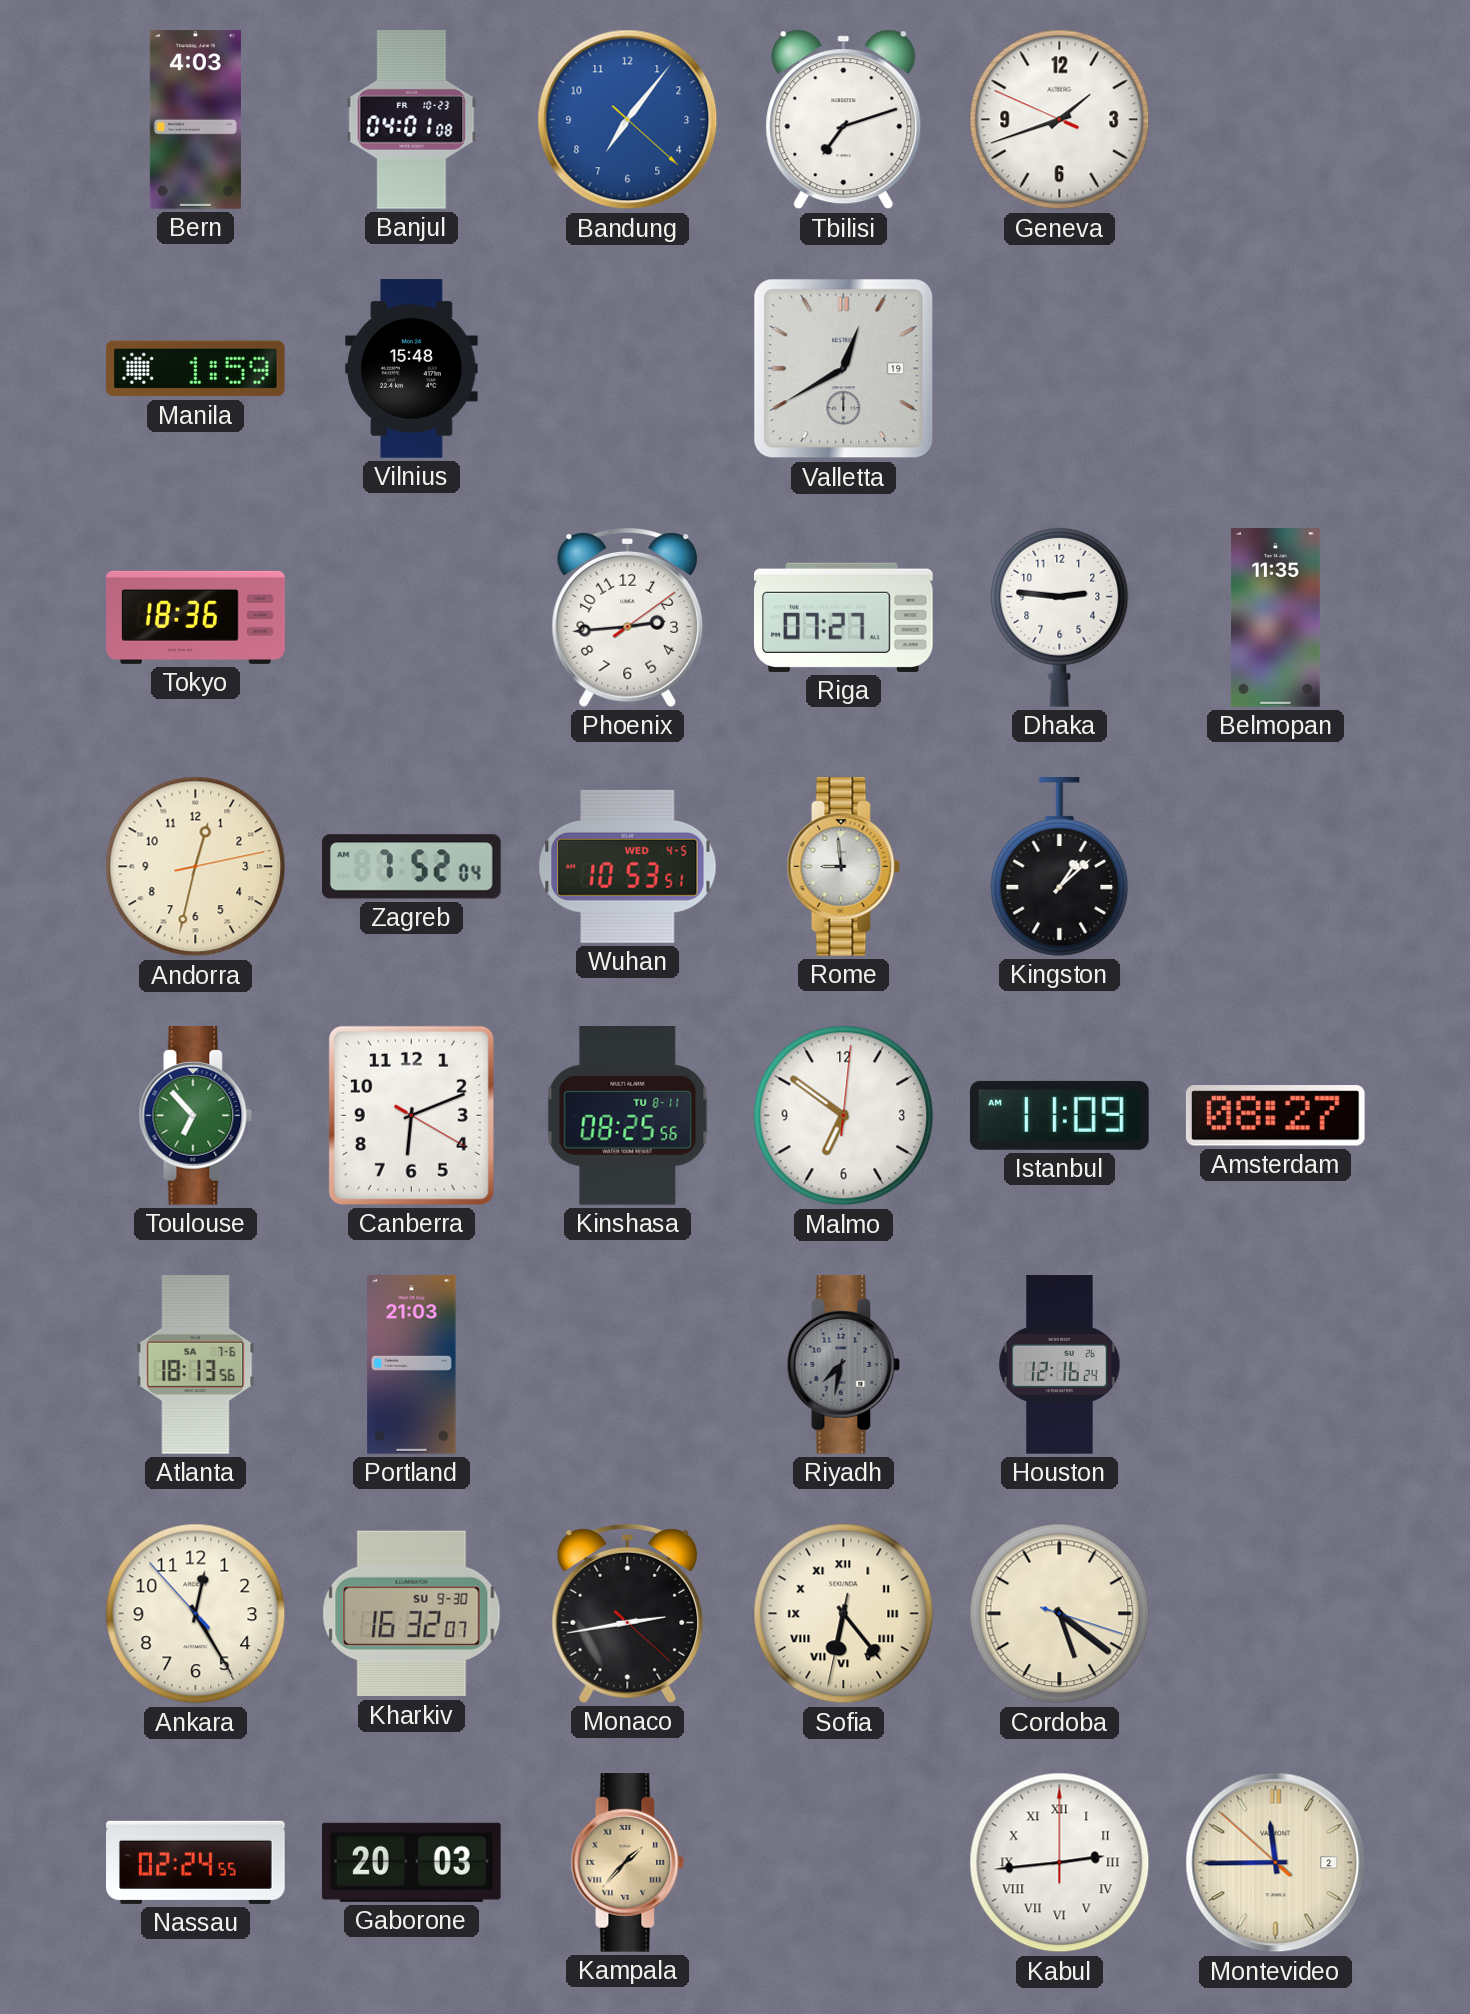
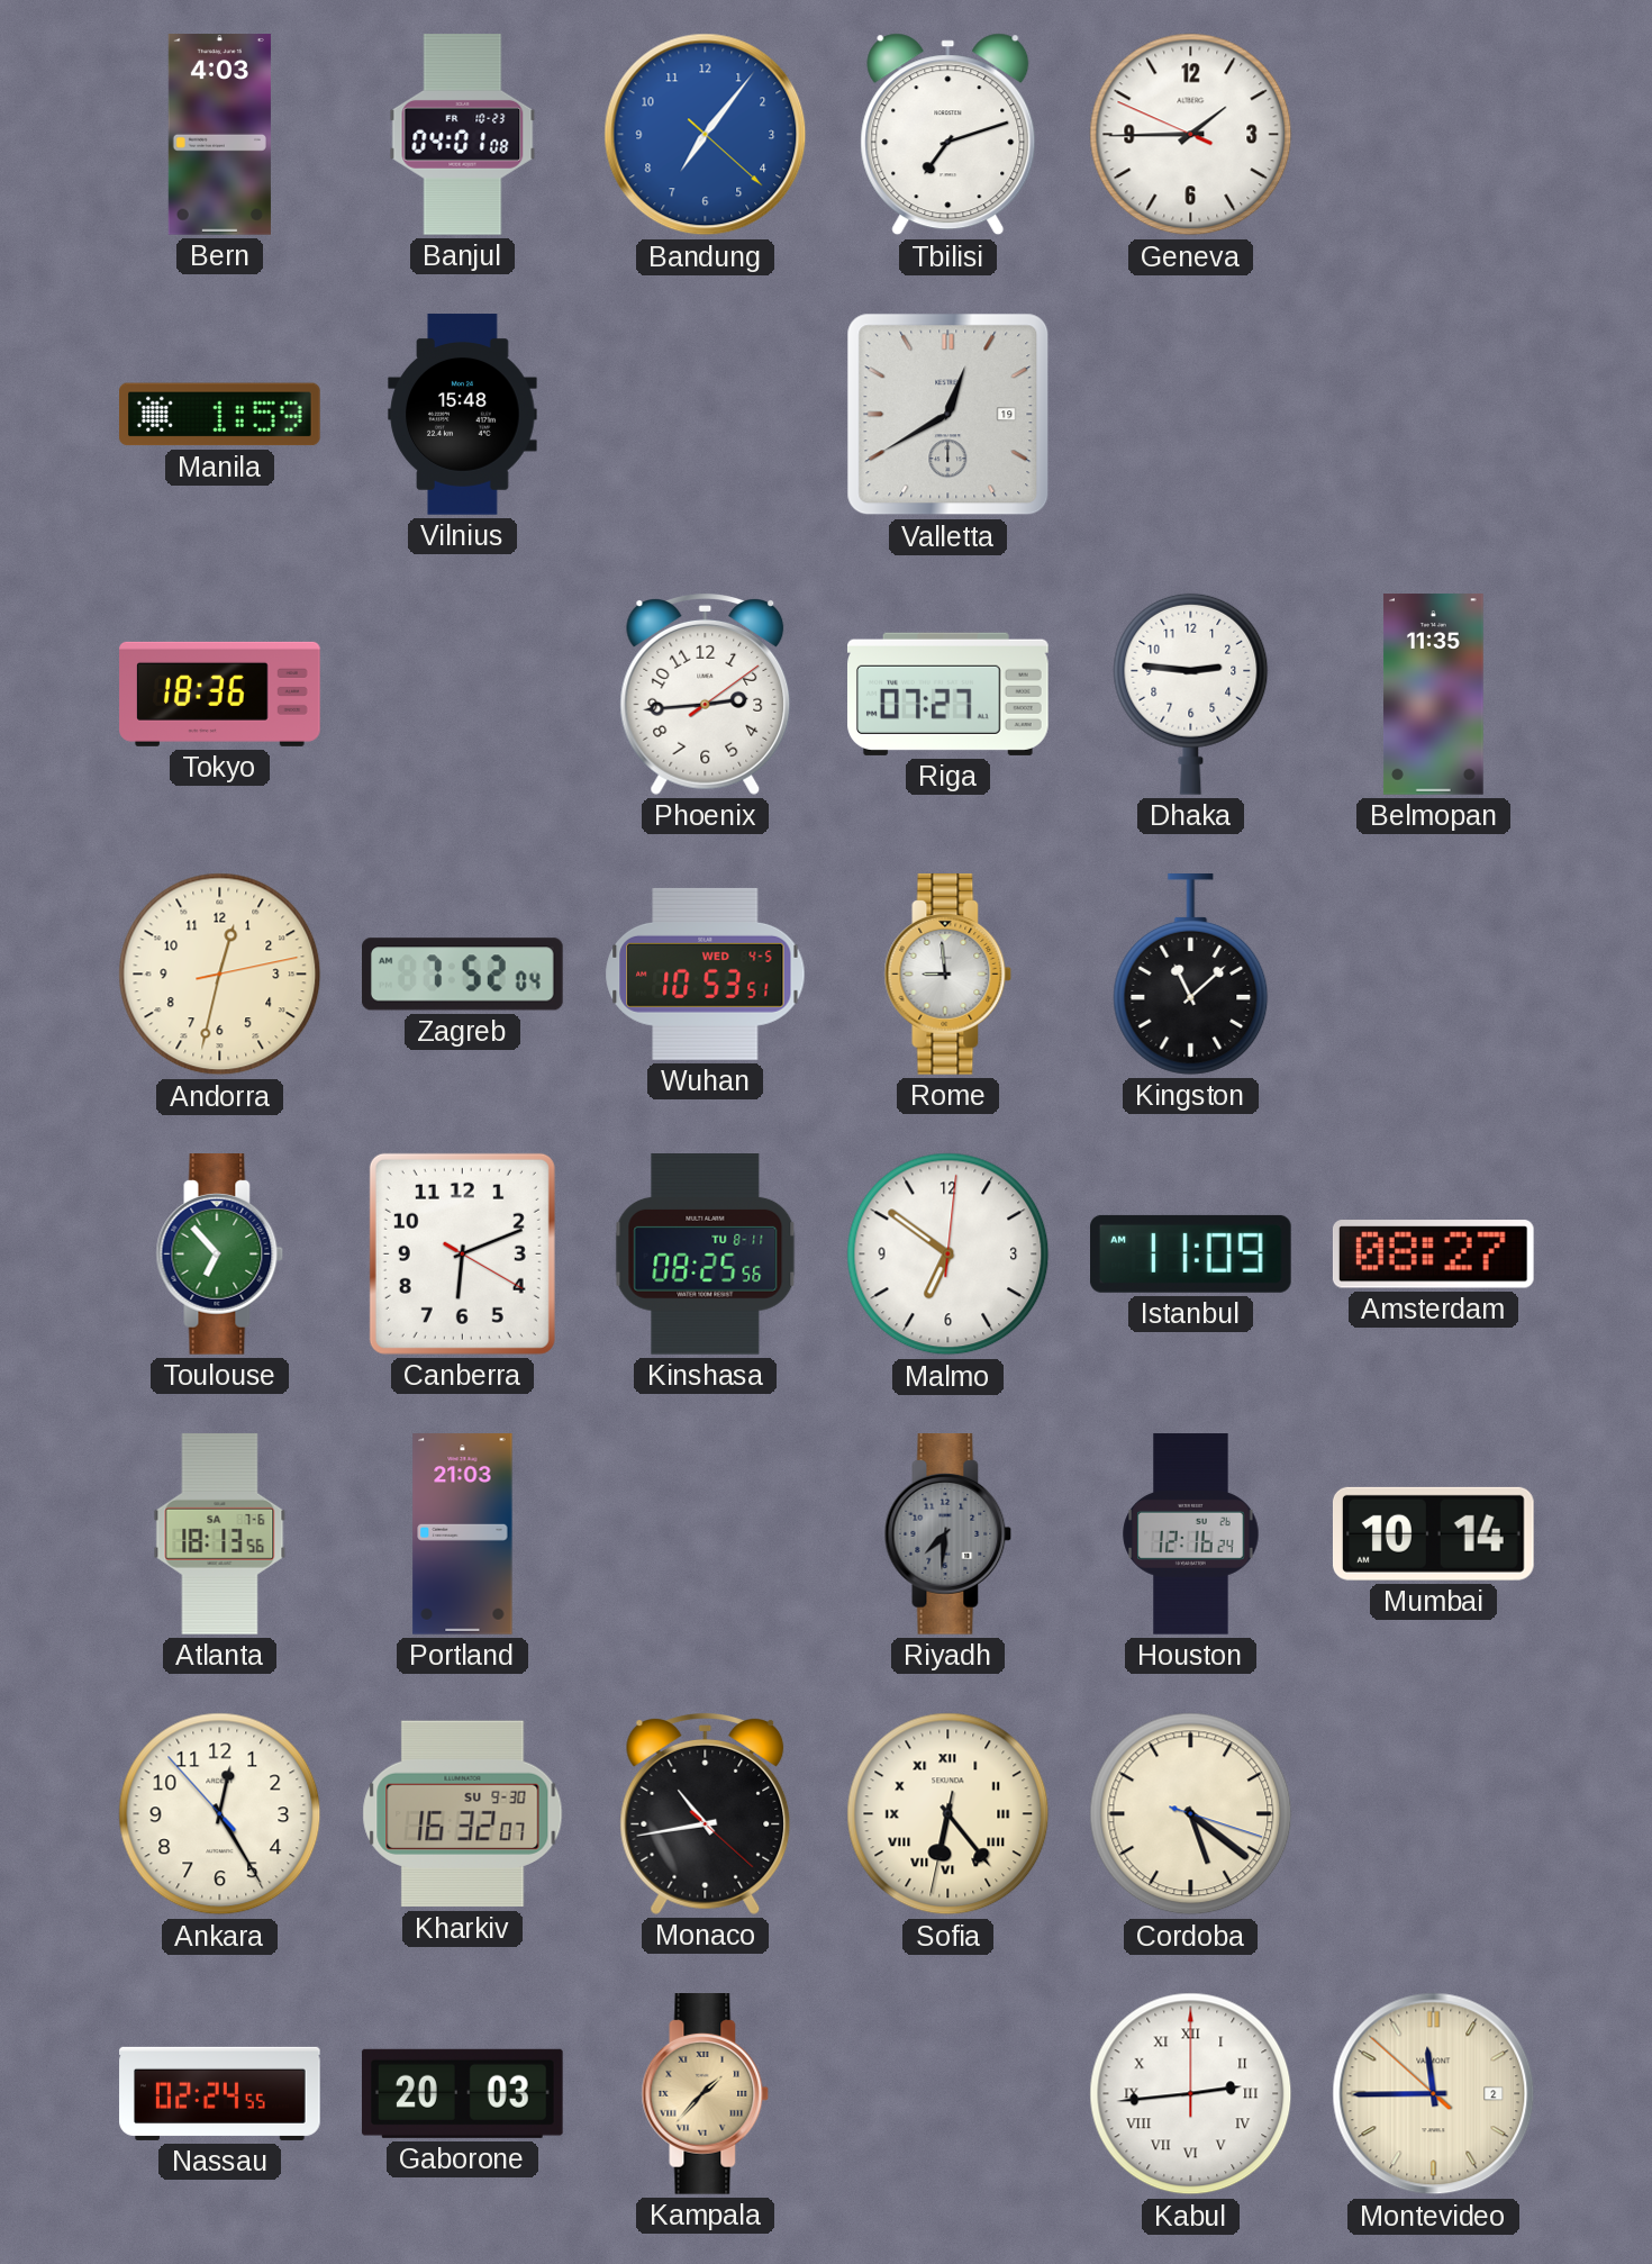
Geneva: 1:41 -> 1:44 (1191, 135)
Kingston: 1:08 -> 11:08 (1191, 975)
Riyadh: 7:32 -> 7:31 (948, 1534)
Mumbai: none -> 10:14 (1433, 1533)
Monaco: 2:43 -> 10:43 (706, 1814)
